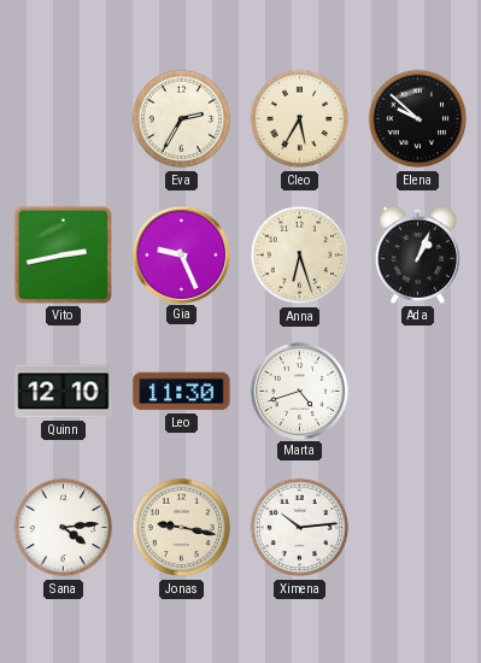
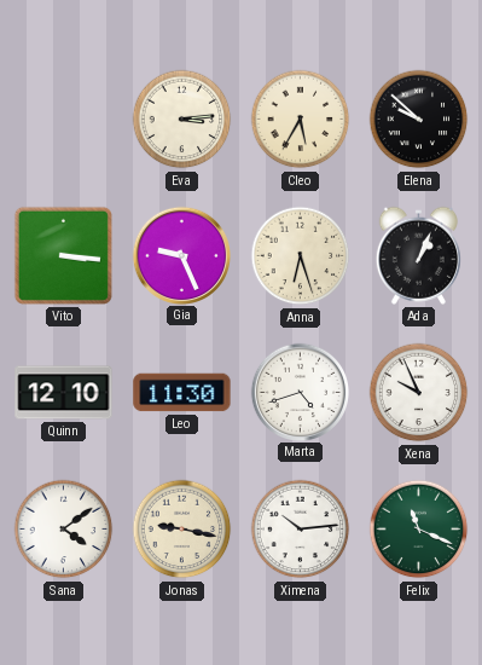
Eva: 2:35 -> 3:14 (182, 120)
Vito: 2:43 -> 3:16 (63, 255)
Xena: none -> 9:56 (419, 393)
Sana: 4:14 -> 4:09 (64, 530)
Felix: none -> 11:19 (419, 530)
